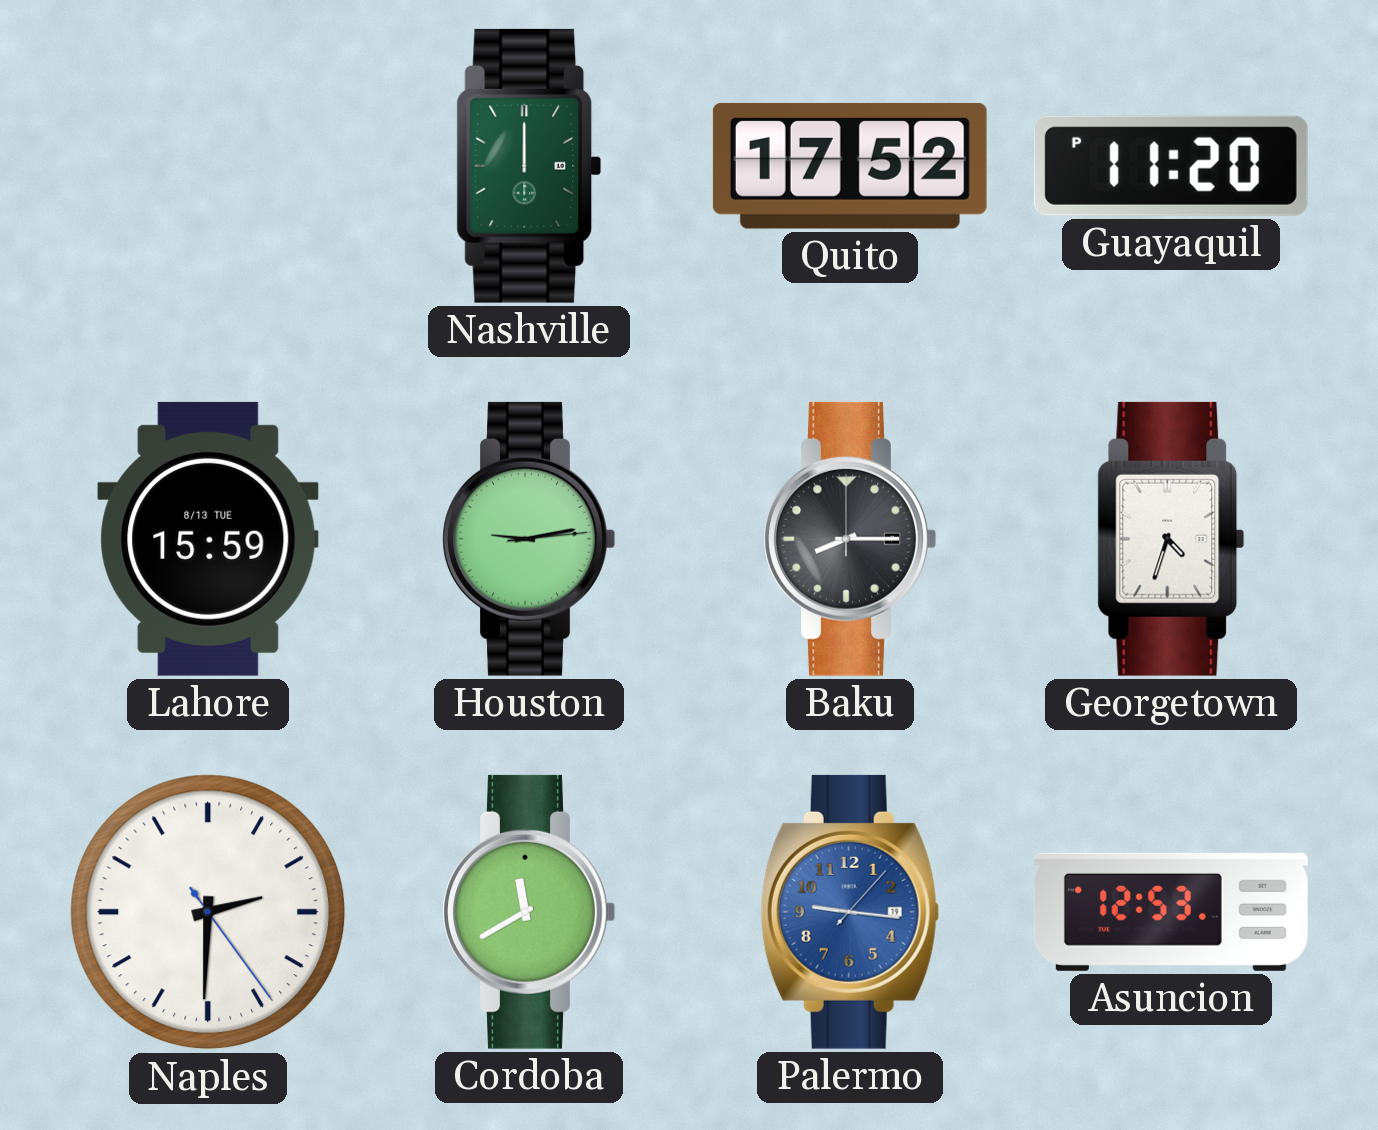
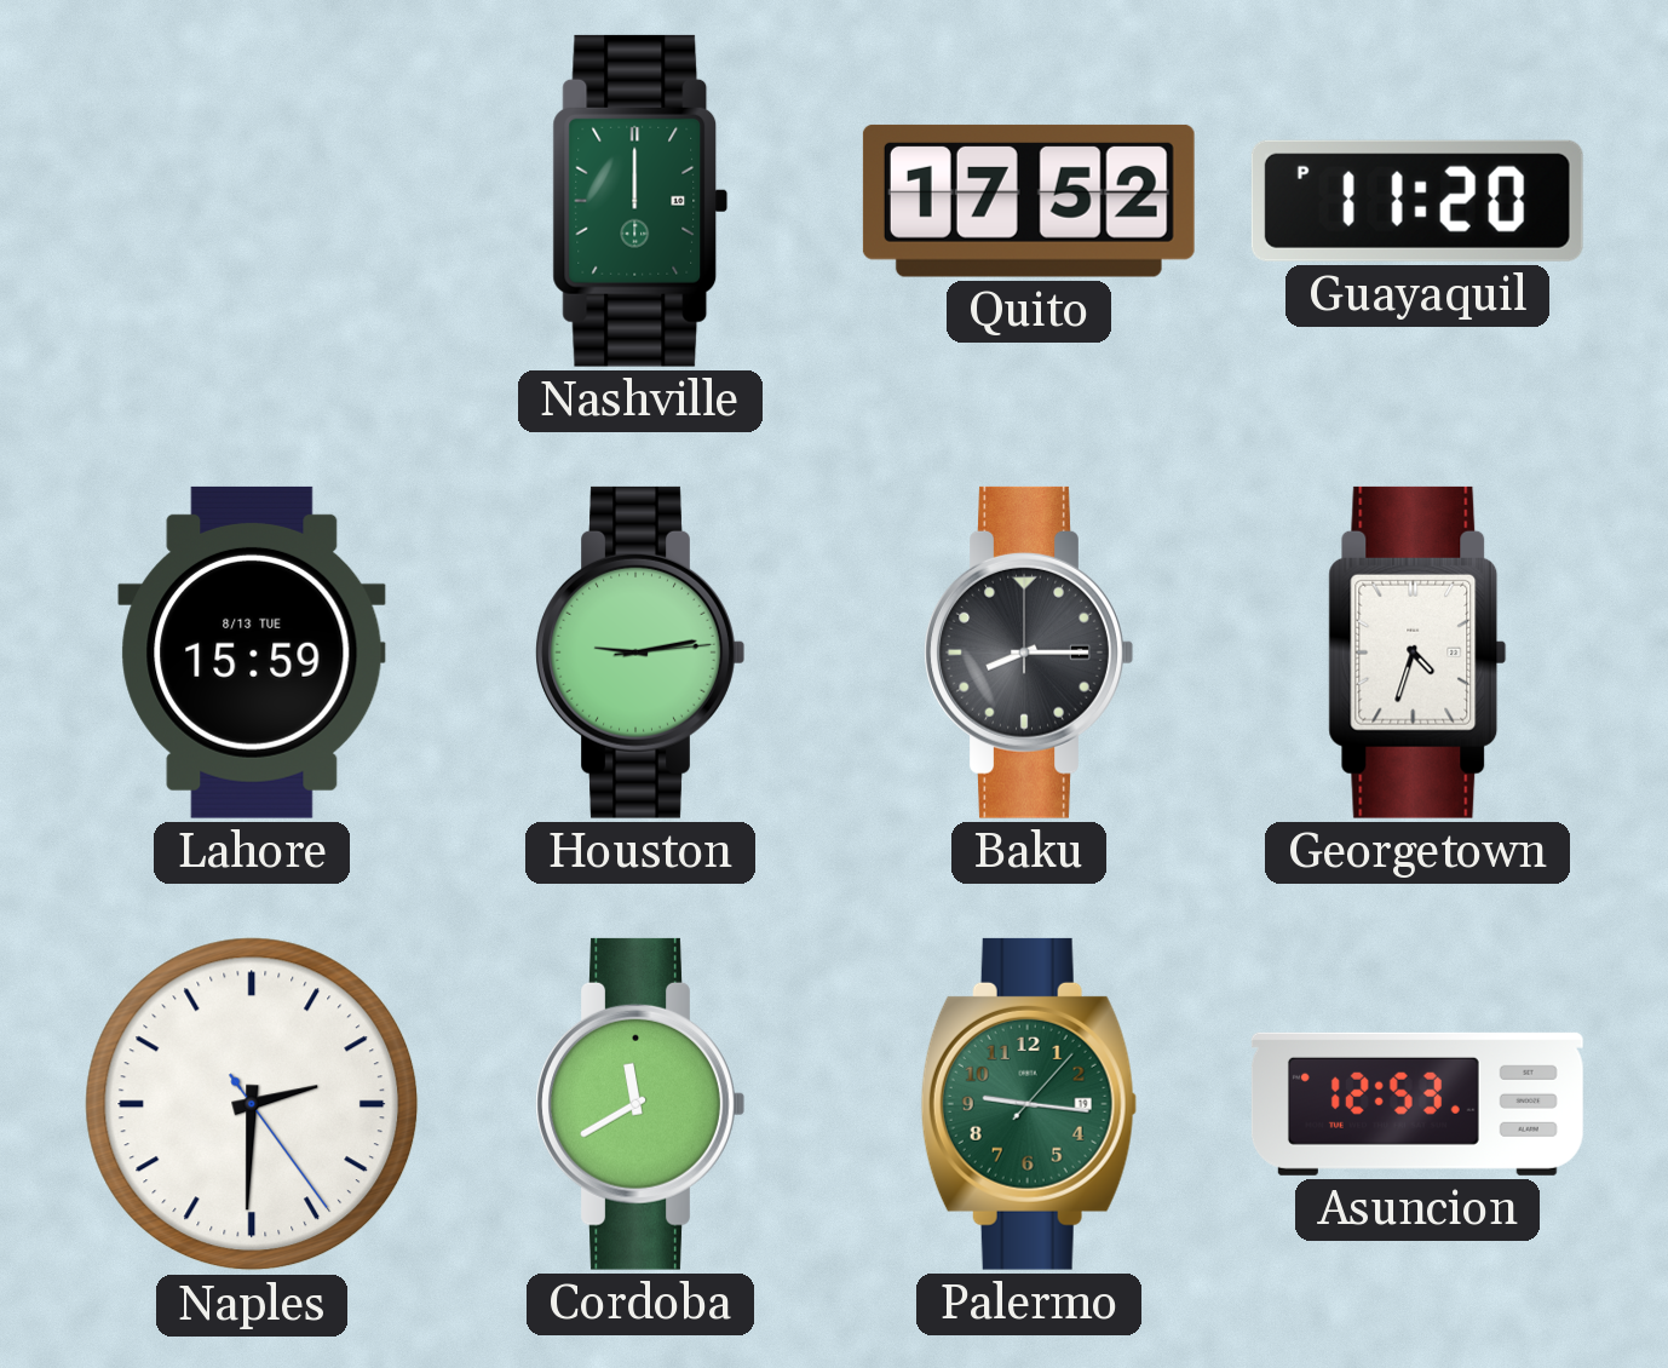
Palermo dial: blue -> green (1029, 1104)
